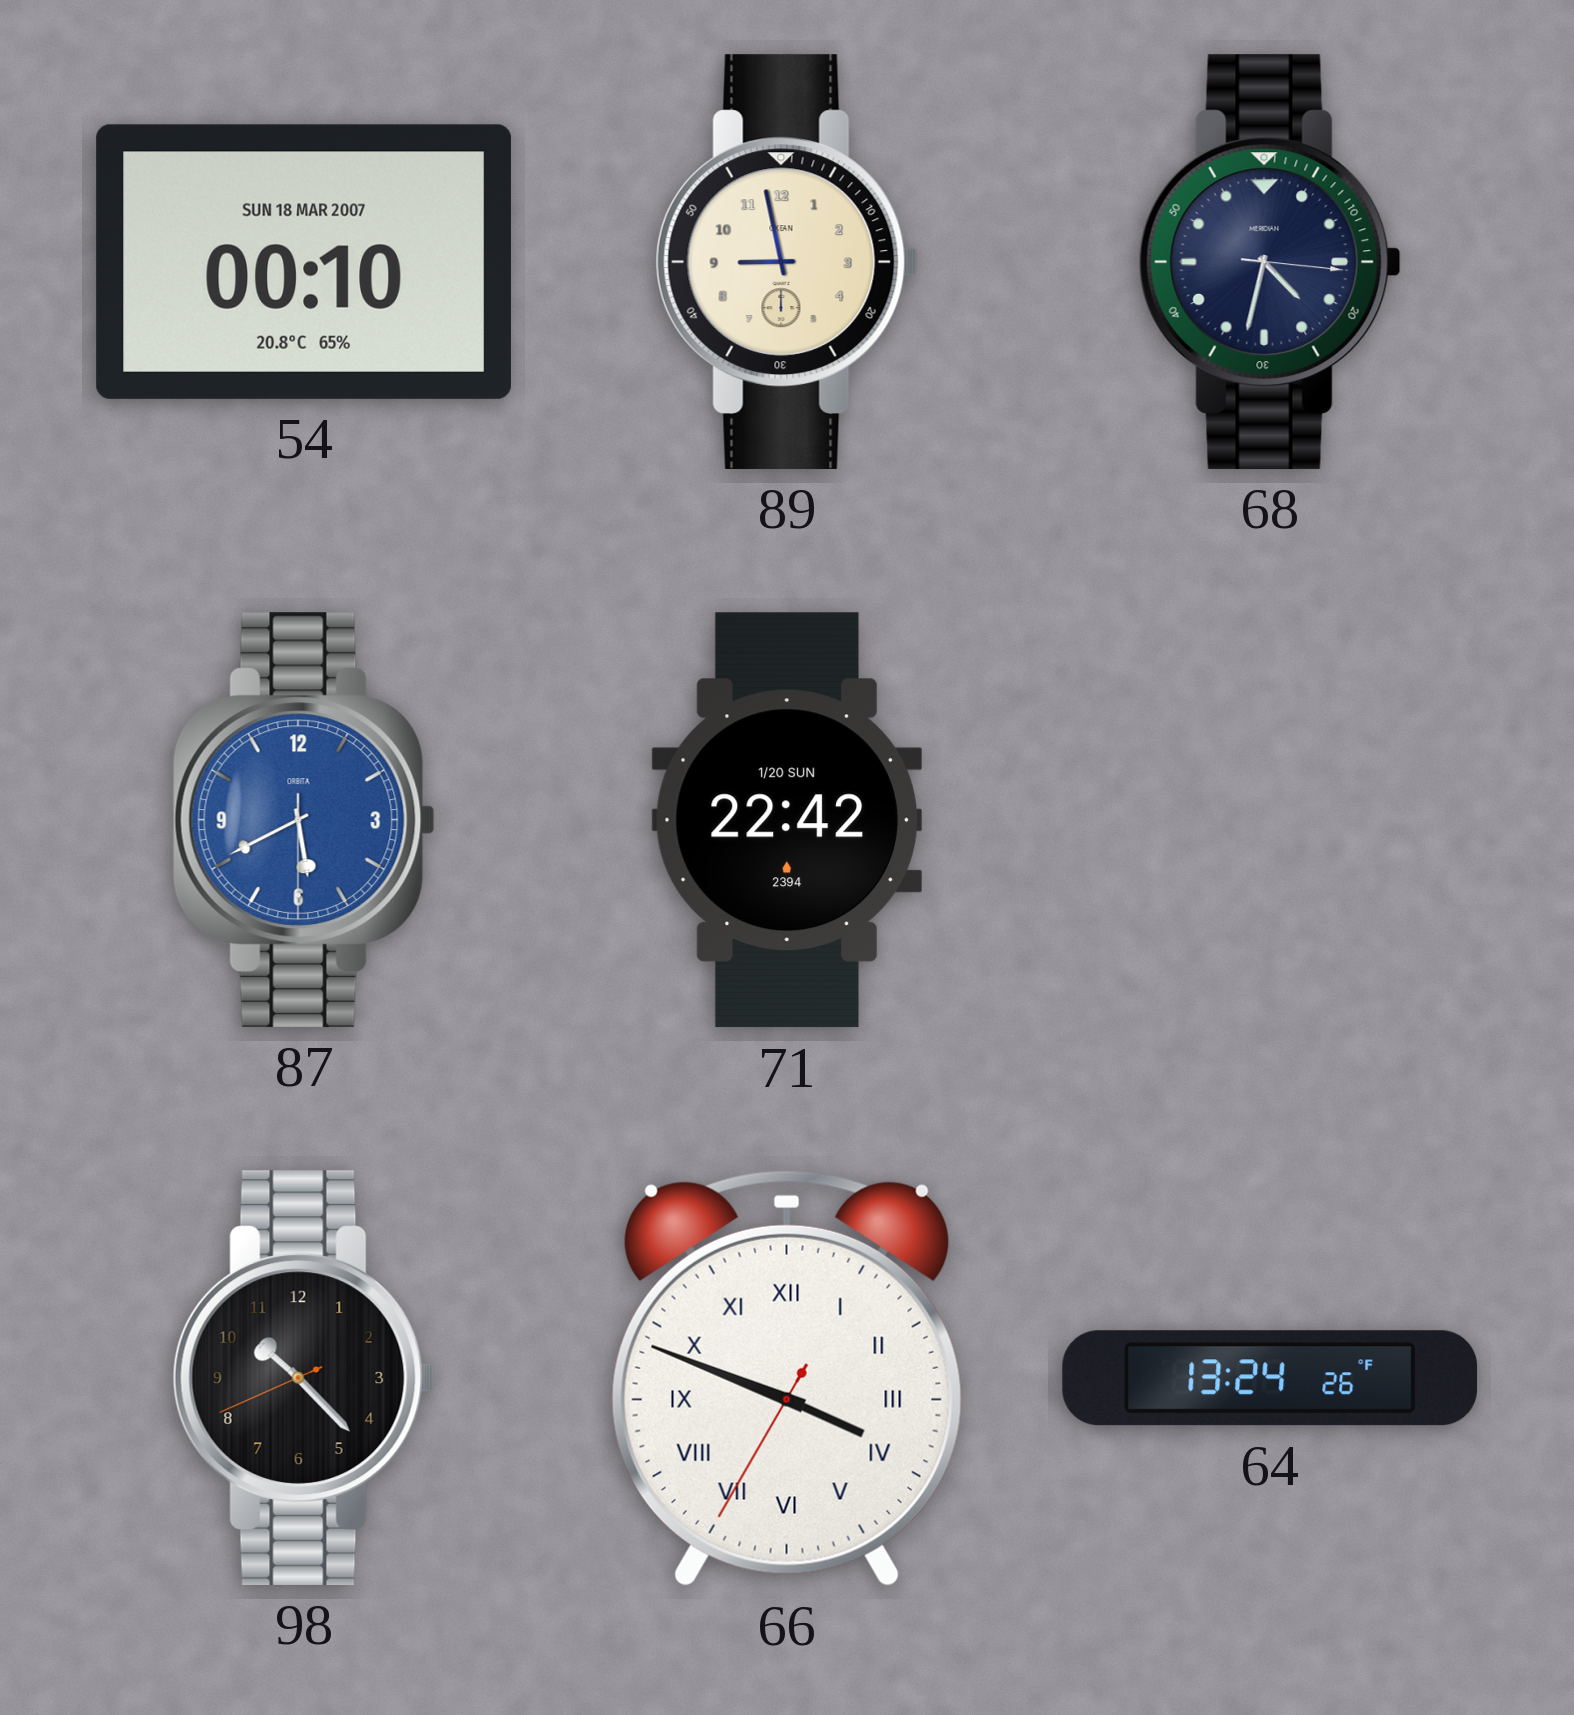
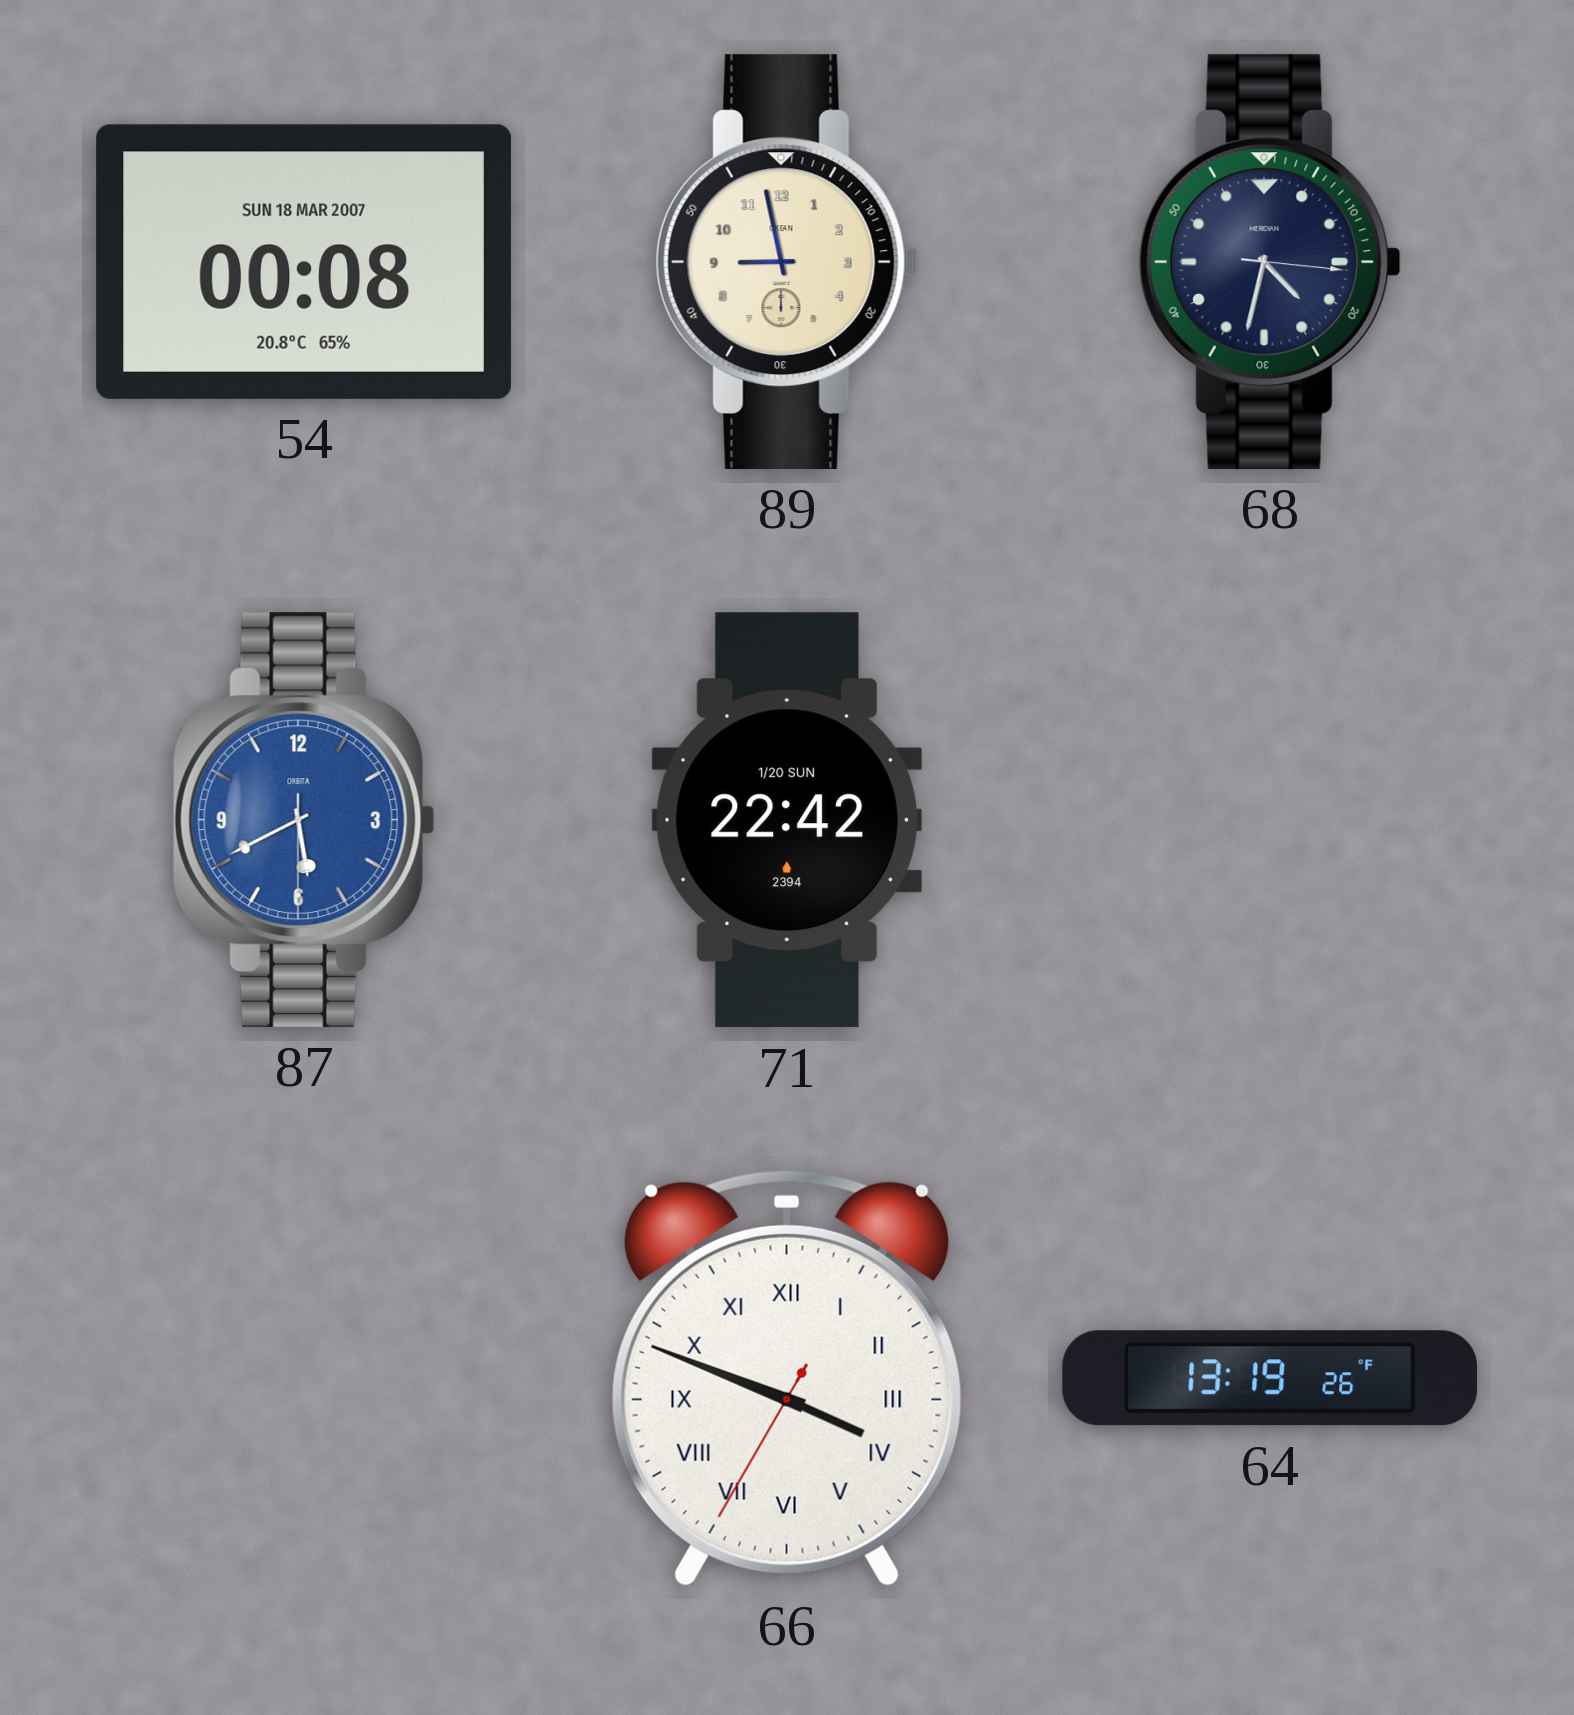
54: 00:10 -> 00:08 (304, 262)
98: 10:22 -> none (304, 1378)
64: 13:24 -> 13:19 (1270, 1378)
